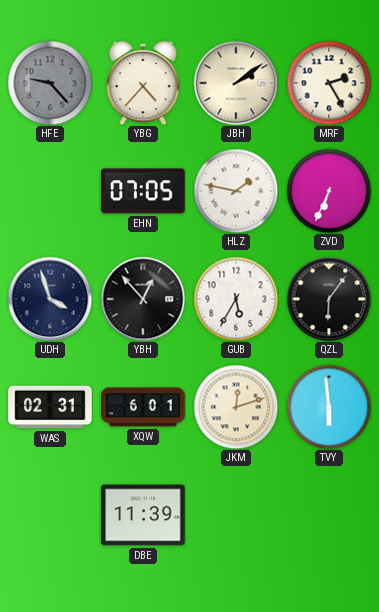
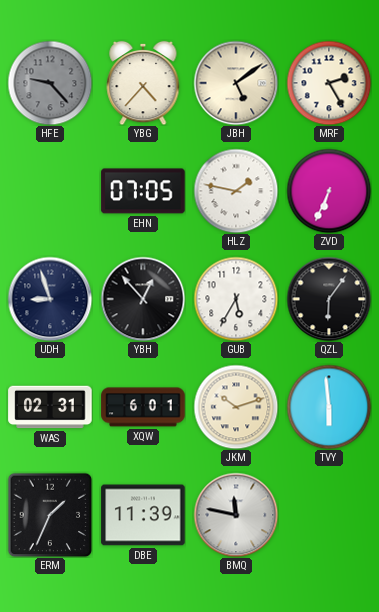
JBH: 2:09 -> 5:09 (236, 83)
UDH: 3:57 -> 8:57 (50, 299)
JKM: 12:12 -> 10:12 (236, 407)
ERM: none -> 1:34 (50, 515)
BMQ: none -> 11:47 (236, 515)
